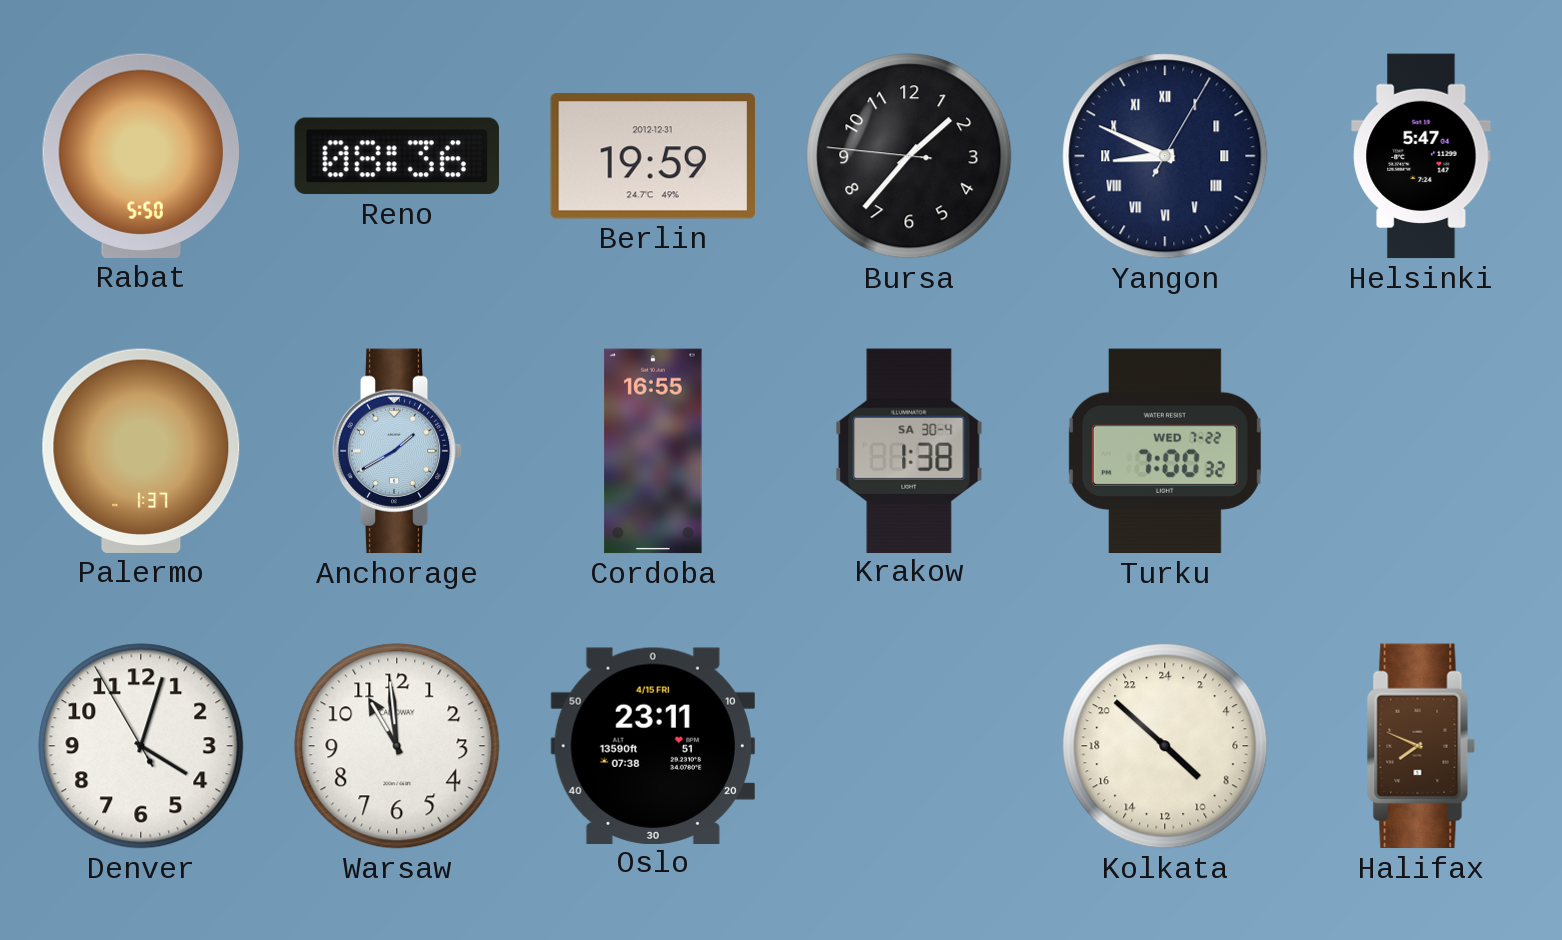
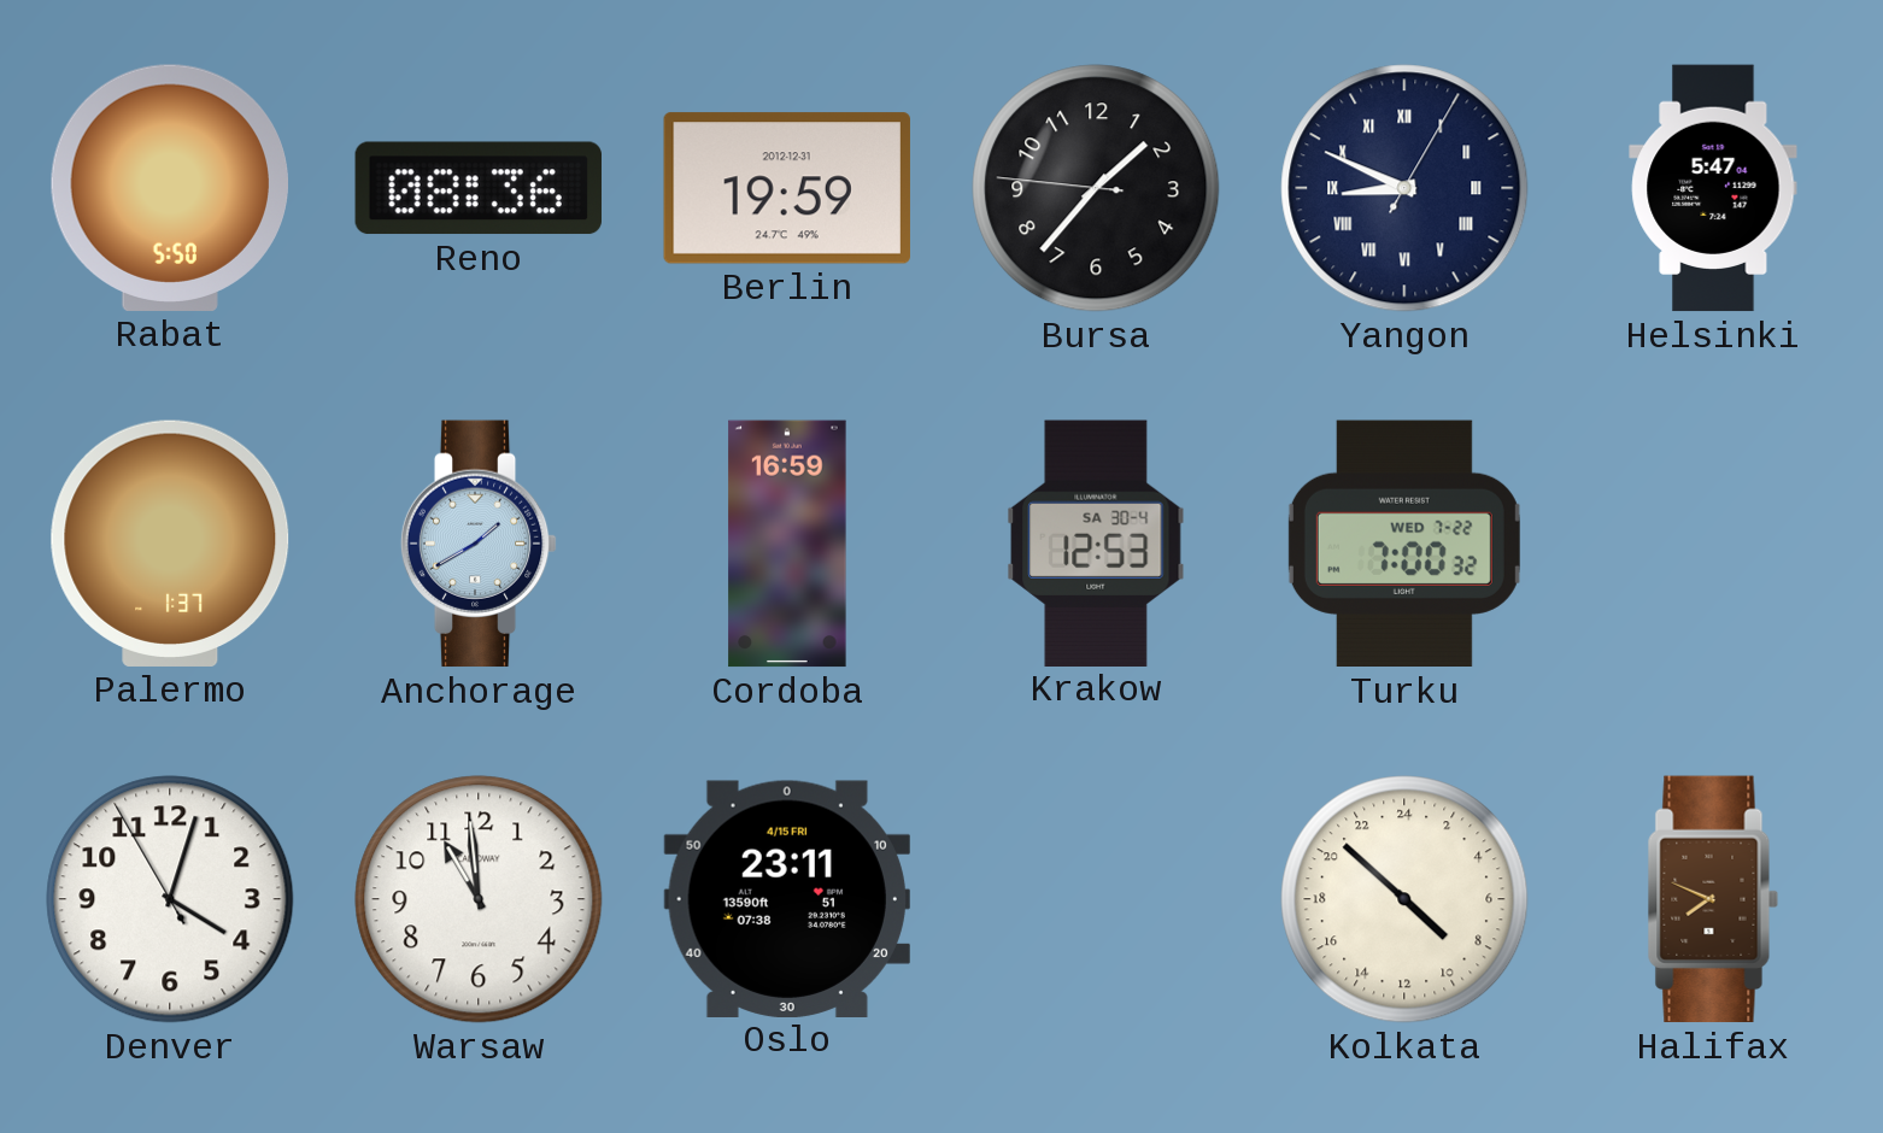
Cordoba: 16:55 -> 16:59 (787, 544)
Krakow: 1:38 -> 12:53 (1096, 542)
